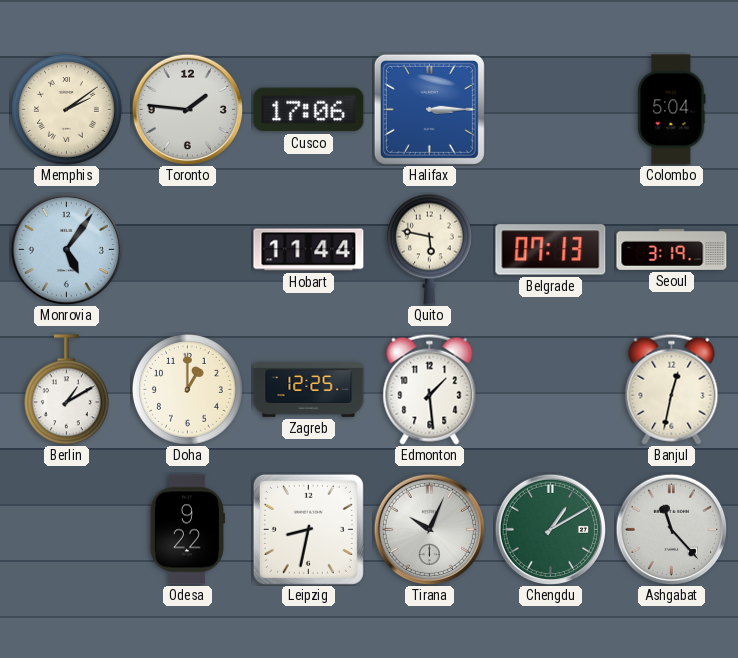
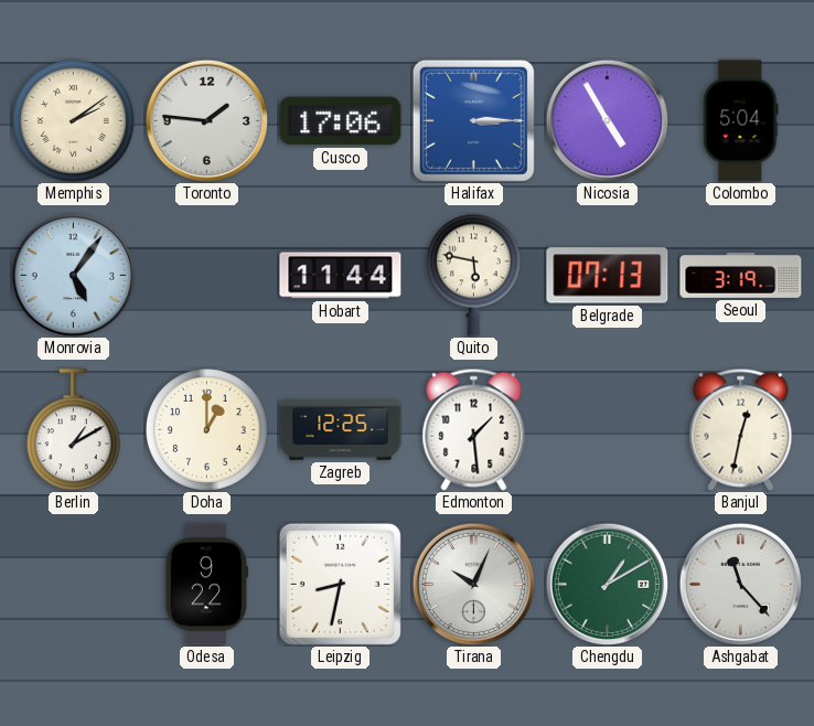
Nicosia: none -> 4:55 (607, 120)
